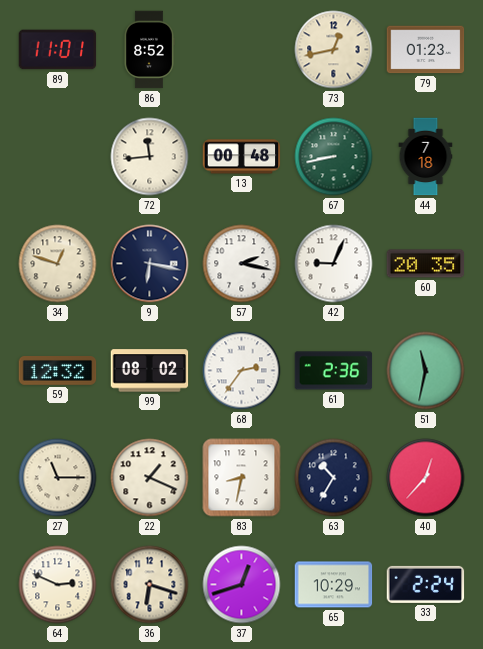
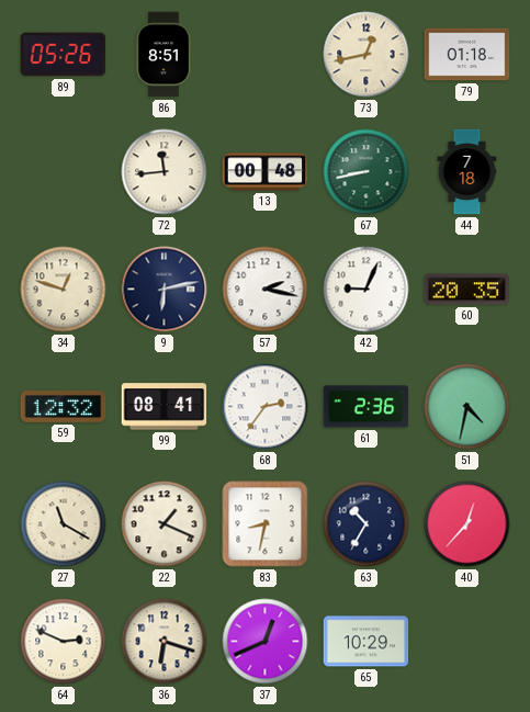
89: 11:01 -> 05:26 (64, 55)
86: 8:52 -> 8:51 (163, 55)
79: 01:23 -> 01:18 (467, 55)
9: 6:17 -> 6:13 (165, 290)
99: 08:02 -> 08:41 (165, 407)
51: 11:32 -> 4:32 (467, 407)
27: 11:15 -> 11:20 (64, 524)
37: 12:42 -> 12:41 (266, 642)
33: 2:24 -> none (426, 584)
